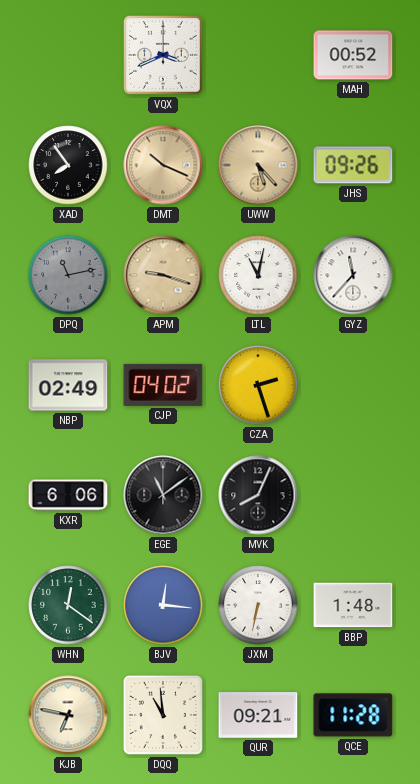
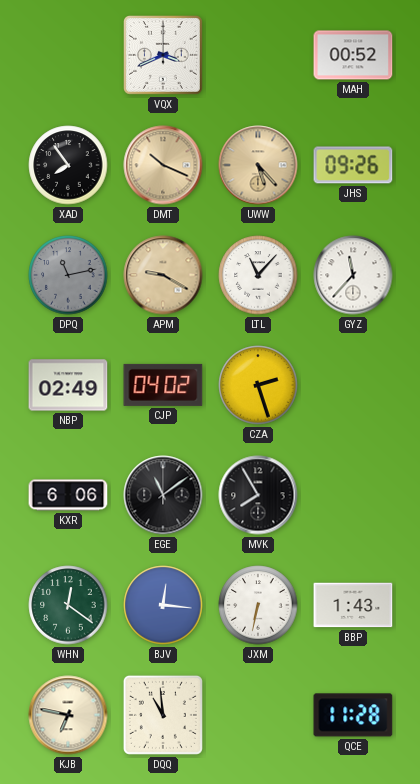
APM: 9:18 -> 9:20 (163, 275)
LTL: 11:02 -> 11:07 (258, 275)
MVK: 8:04 -> 7:55 (258, 495)
BBP: 1:48 -> 1:43 (353, 605)
QUR: 09:21 -> none (258, 715)
